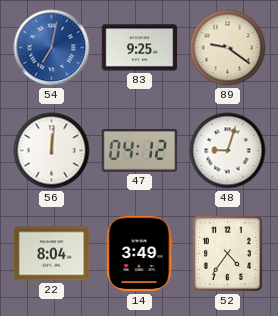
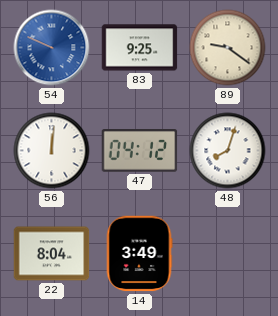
54: 7:02 -> 9:49 (52, 48)
48: 9:03 -> 8:03 (228, 151)
52: 4:36 -> none (227, 253)
